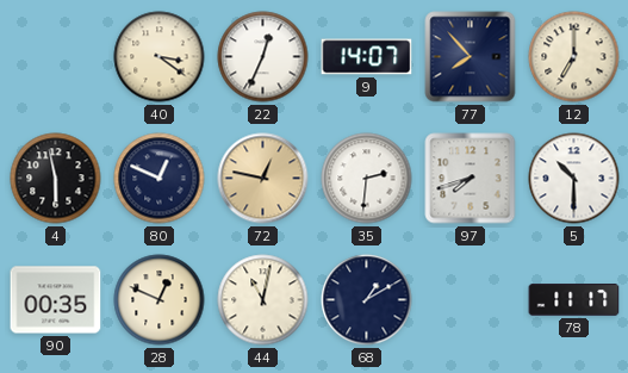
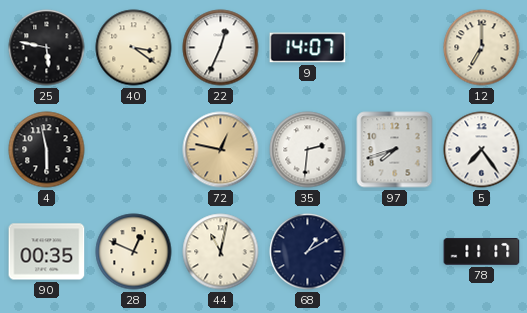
25: none -> 5:47 (47, 48)
77: 7:53 -> none (471, 57)
80: 12:49 -> none (160, 179)
5: 10:30 -> 7:24 (482, 150)
